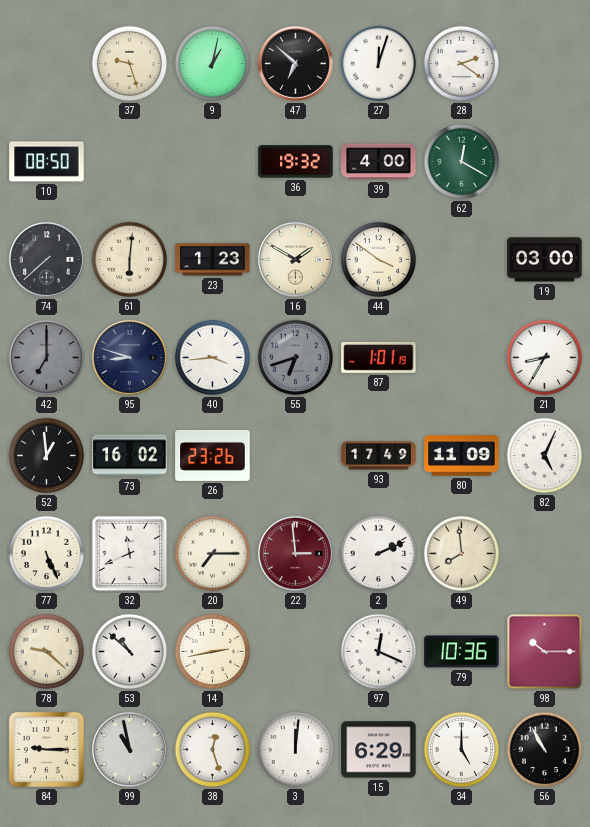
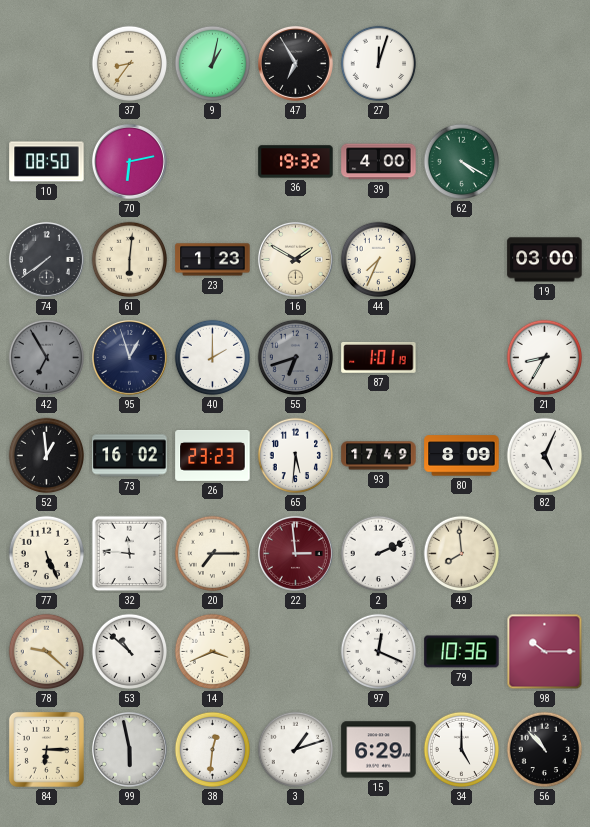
37: 9:27 -> 8:36 (130, 64)
47: 6:52 -> 6:55 (295, 63)
28: 2:21 -> none (462, 64)
70: none -> 6:13 (129, 161)
62: 12:20 -> 4:20 (462, 162)
74: 7:38 -> 7:39 (46, 259)
44: 3:51 -> 7:34 (379, 260)
42: 7:00 -> 6:55 (47, 358)
95: 8:48 -> 12:57 (129, 357)
40: 3:44 -> 2:00 (213, 358)
26: 23:26 -> 23:23 (213, 455)
65: none -> 5:31 (296, 456)
80: 11:09 -> 8:09 (462, 456)
32: 11:41 -> 11:46 (130, 554)
14: 2:43 -> 3:41 (213, 652)
84: 9:15 -> 6:15 (46, 749)
99: 10:58 -> 5:58 (129, 749)
38: 12:27 -> 12:31 (213, 750)
3: 12:01 -> 1:12 (296, 750)
56: 10:55 -> 10:53 (545, 750)
